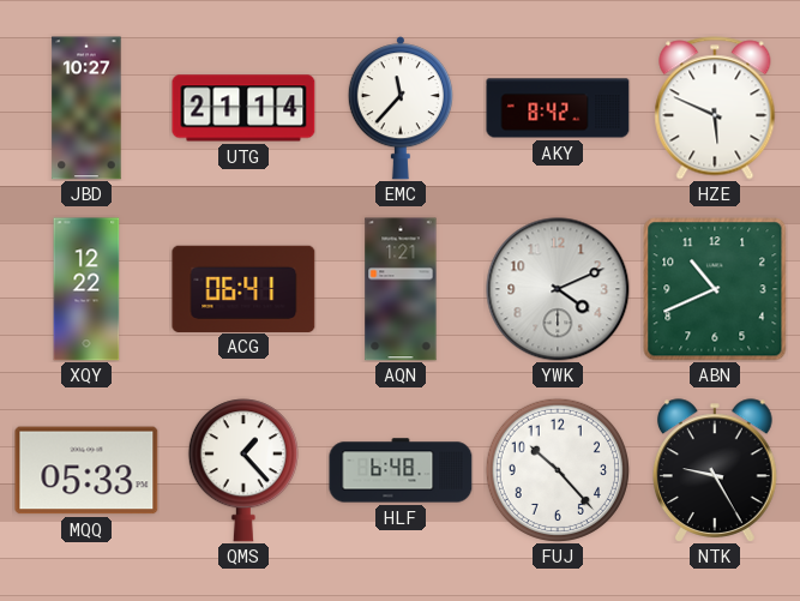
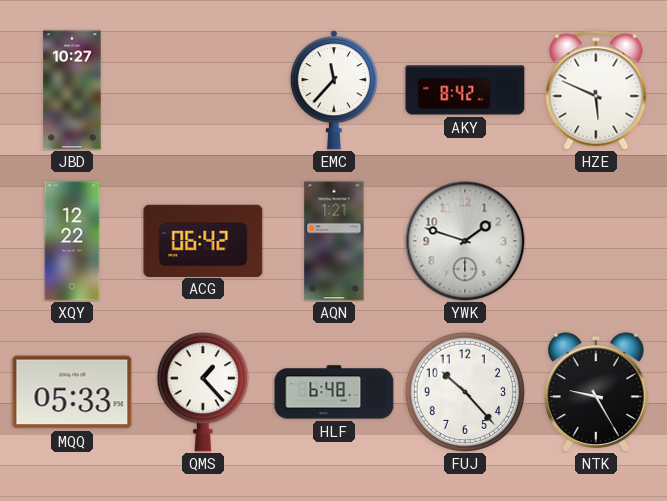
UTG: 21:14 -> none (243, 108)
ACG: 06:41 -> 06:42 (203, 240)
YWK: 4:11 -> 1:48 (465, 241)
ABN: 10:41 -> none (715, 289)
